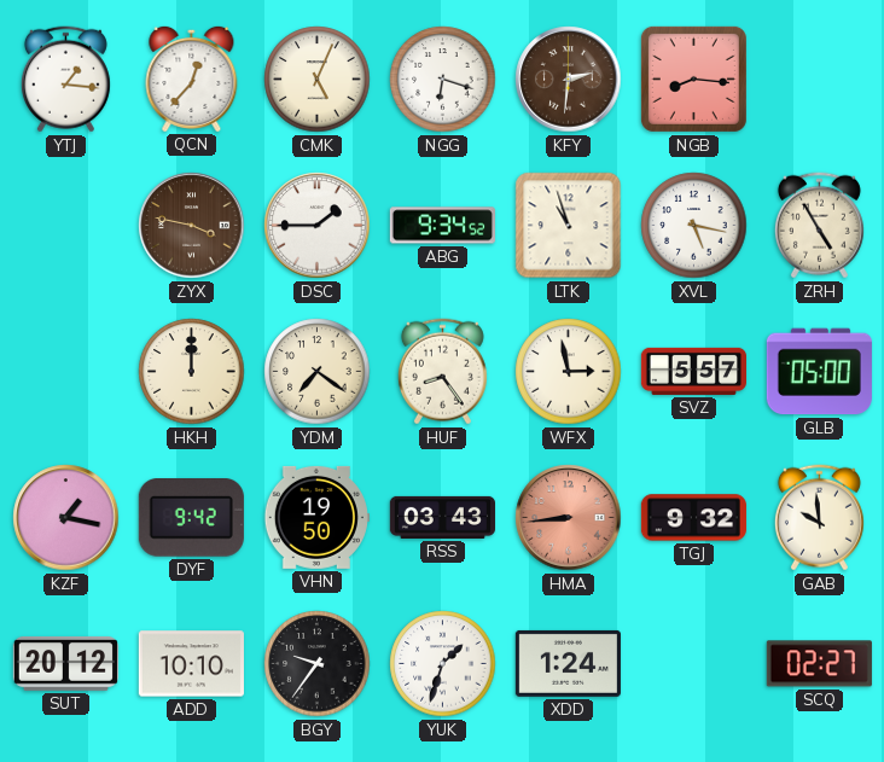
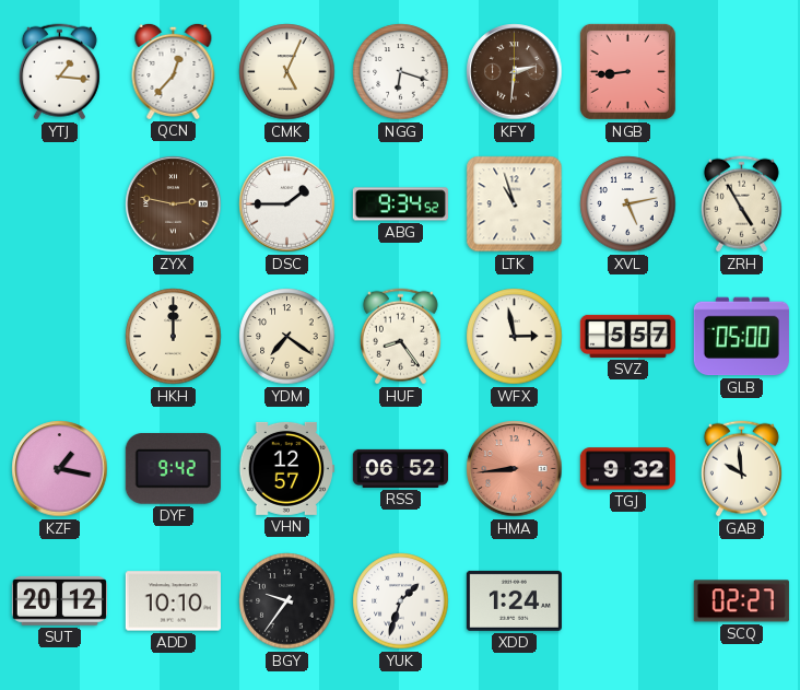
NGB: 8:16 -> 8:44 (627, 71)
ZYX: 3:47 -> 2:47 (174, 204)
XVL: 5:17 -> 5:13 (628, 204)
VHN: 19:50 -> 12:57 (286, 468)
RSS: 03:43 -> 06:52 (400, 468)
